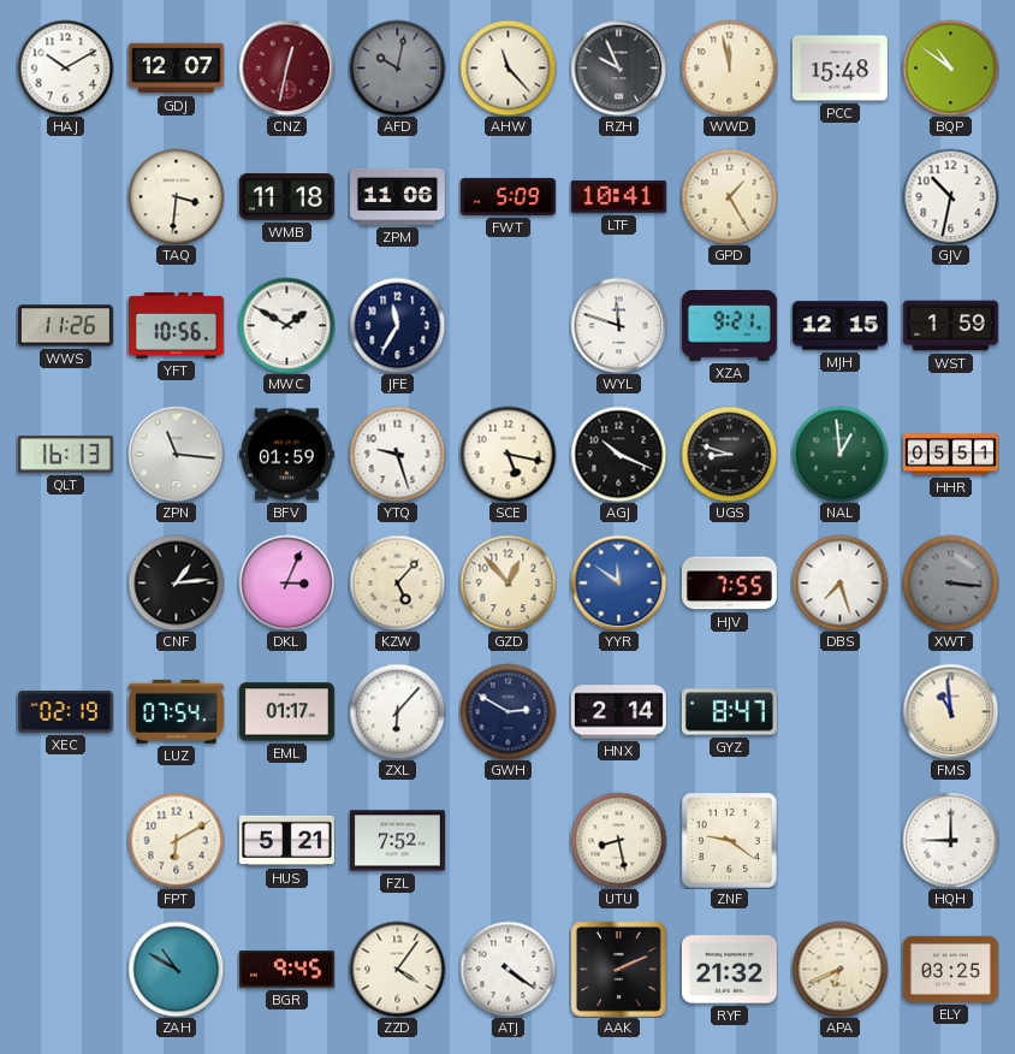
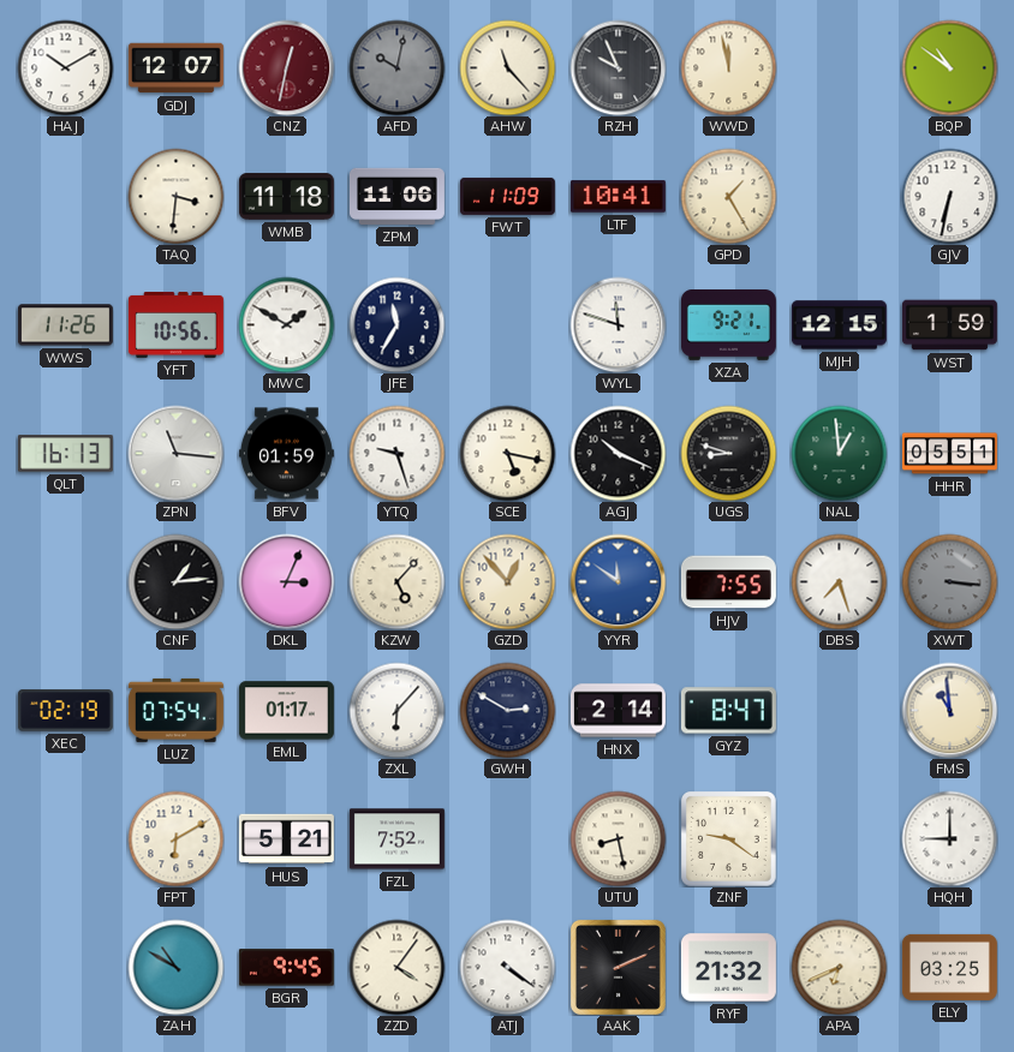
PCC: 15:48 -> none (839, 69)
FWT: 5:09 -> 11:09 (507, 196)
GJV: 10:32 -> 6:32 (949, 196)
